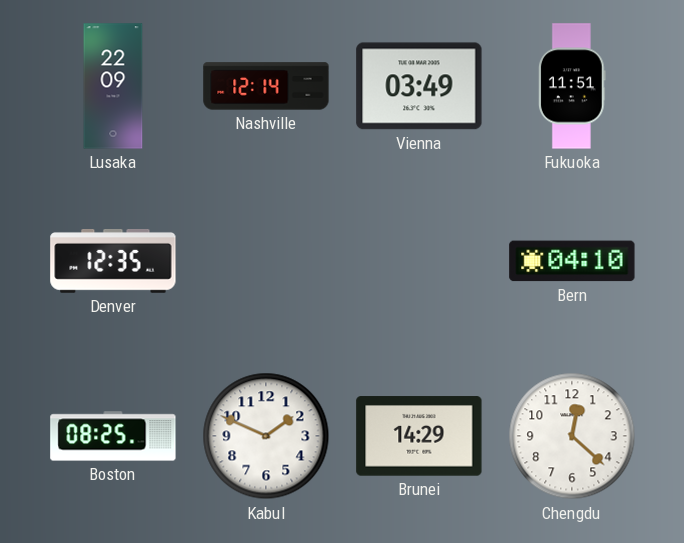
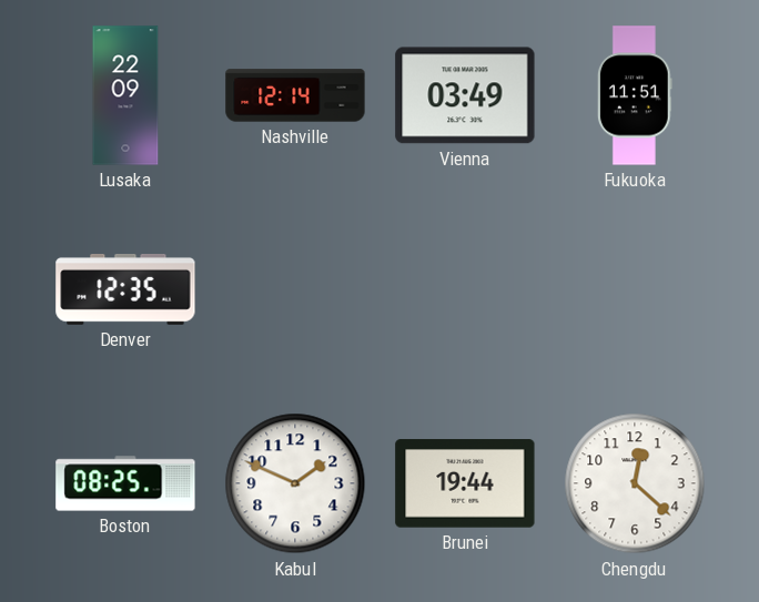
Bern: 04:10 -> none (572, 261)
Brunei: 14:29 -> 19:44 (465, 483)
